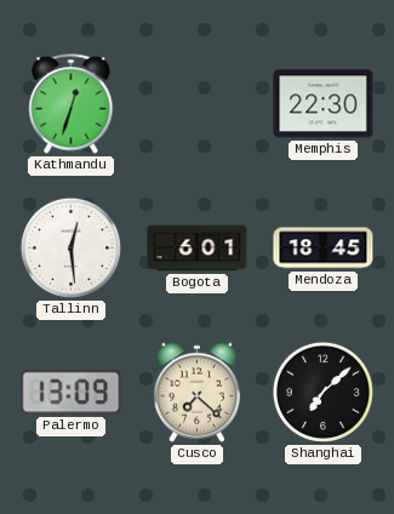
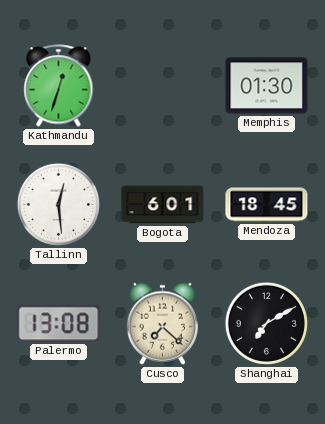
Memphis: 22:30 -> 01:30 (267, 86)
Palermo: 13:09 -> 13:08 (59, 324)
Shanghai: 7:08 -> 7:10 (266, 323)
